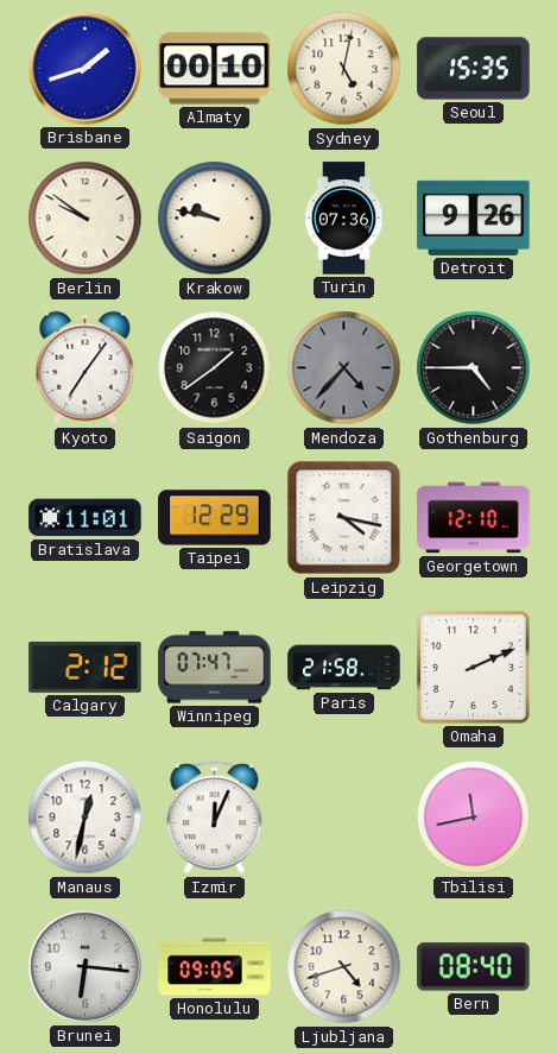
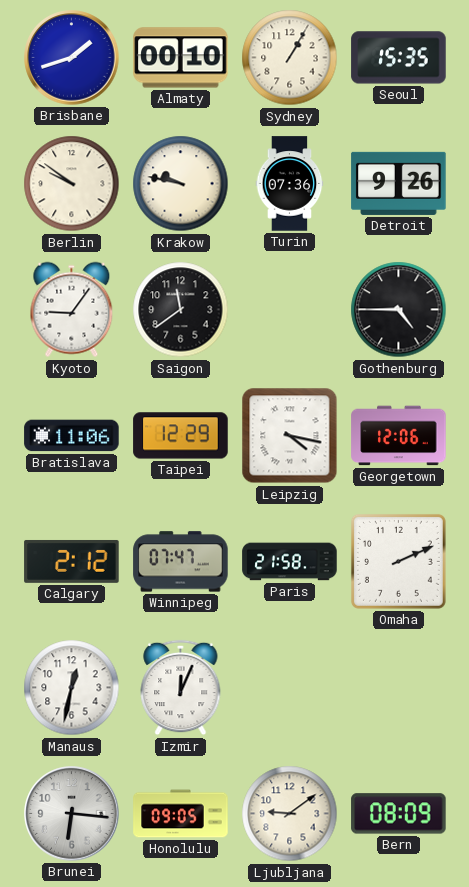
Sydney: 5:02 -> 1:05 (290, 58)
Kyoto: 7:06 -> 9:06 (72, 310)
Saigon: 1:39 -> 11:39 (181, 310)
Mendoza: 4:37 -> none (344, 368)
Bratislava: 11:01 -> 11:06 (72, 436)
Georgetown: 12:10 -> 12:06 (399, 436)
Tbilisi: 11:43 -> none (474, 818)
Ljubljana: 4:42 -> 9:09 (290, 814)
Bern: 08:40 -> 08:09 (399, 814)
